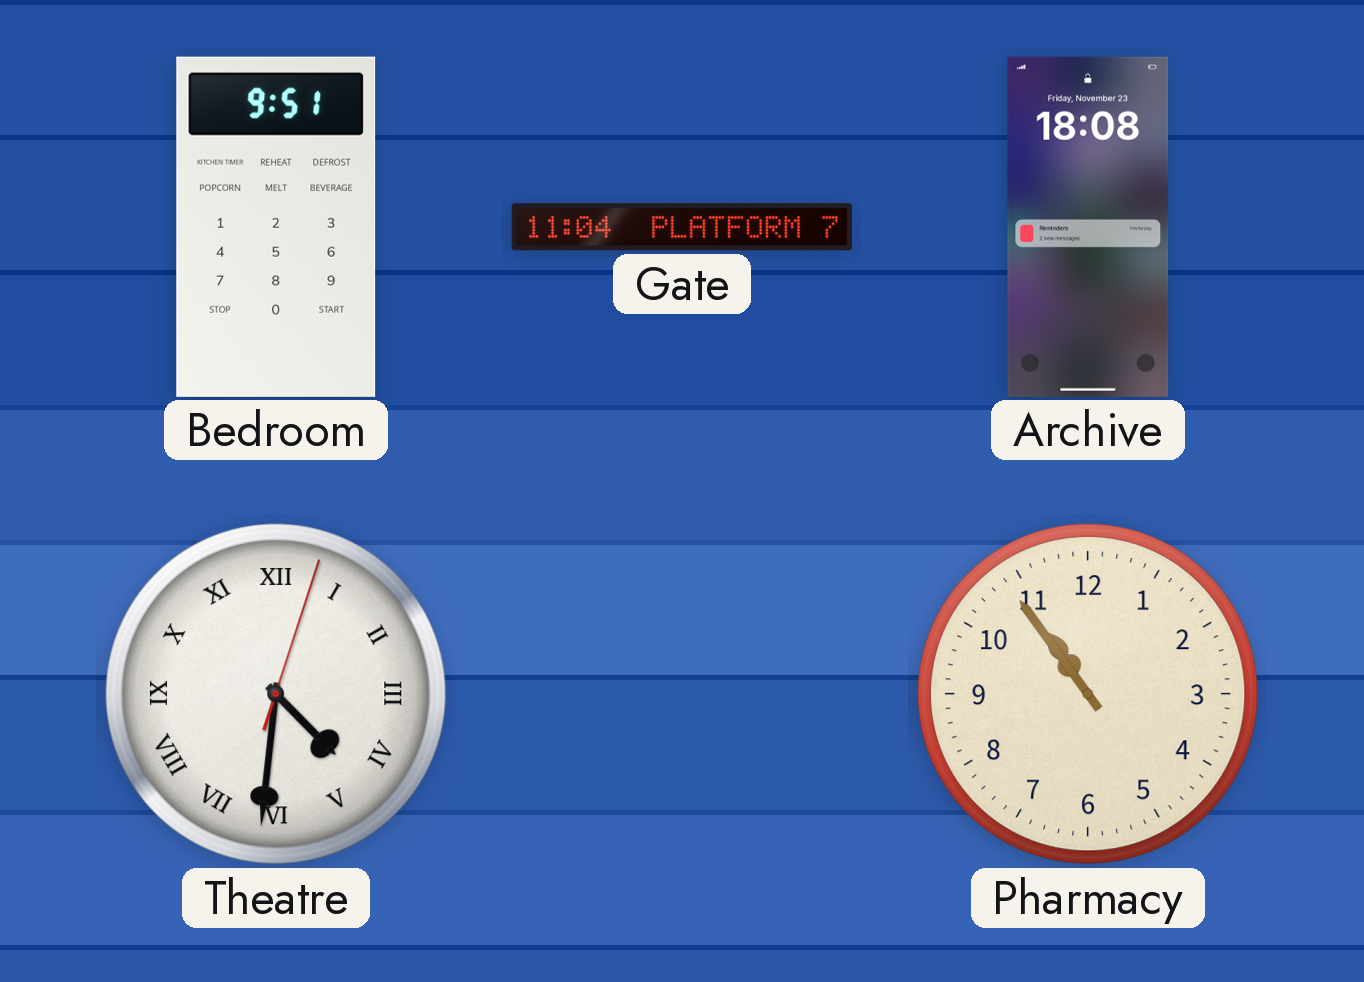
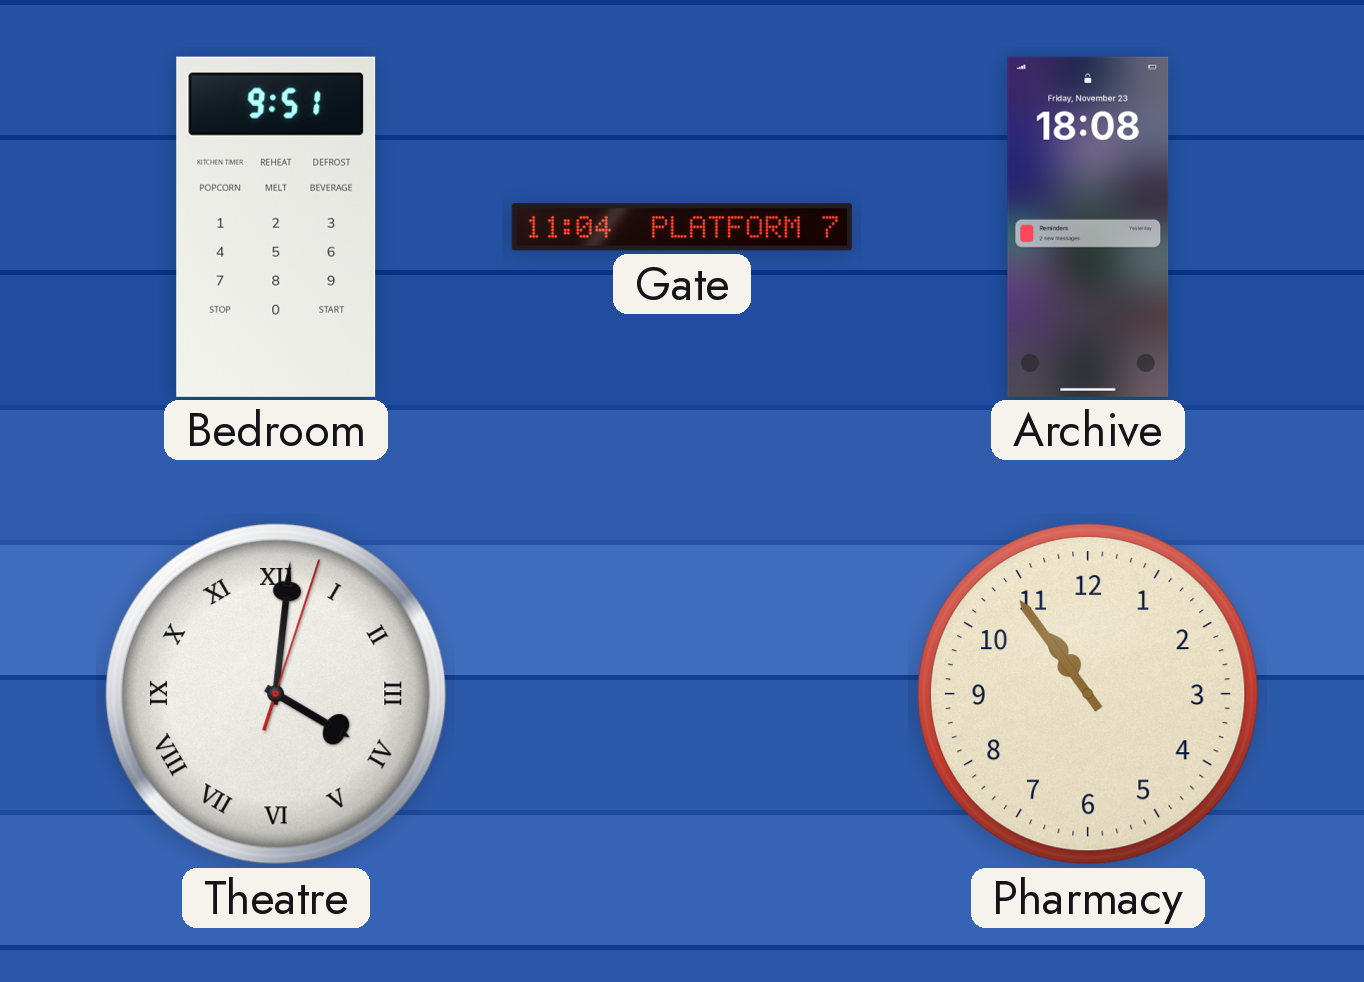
Theatre: 4:31 -> 4:01 (276, 694)
